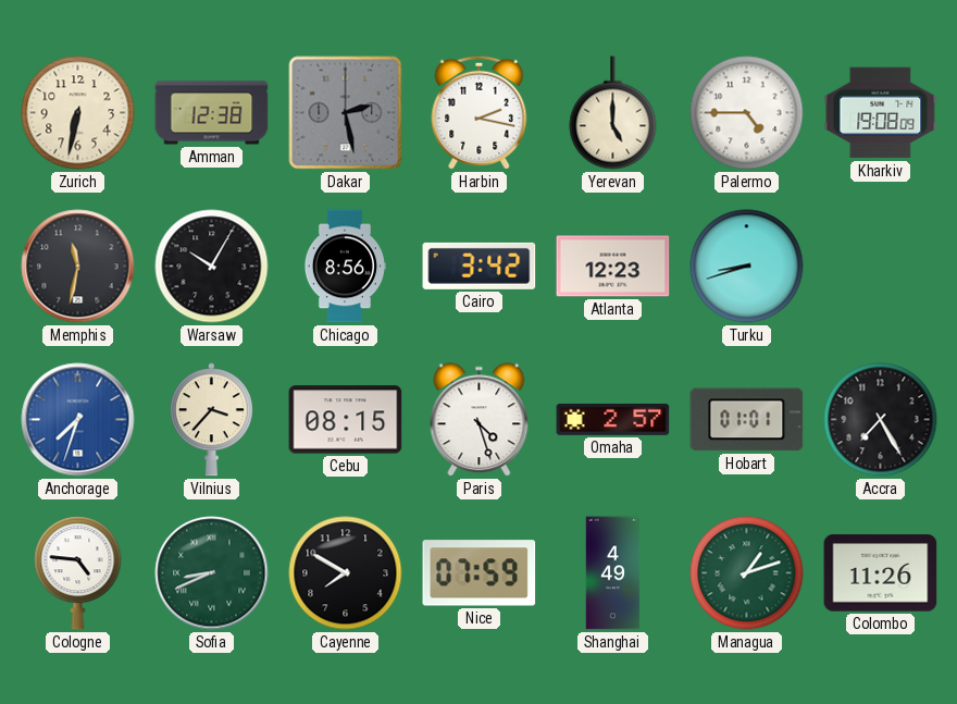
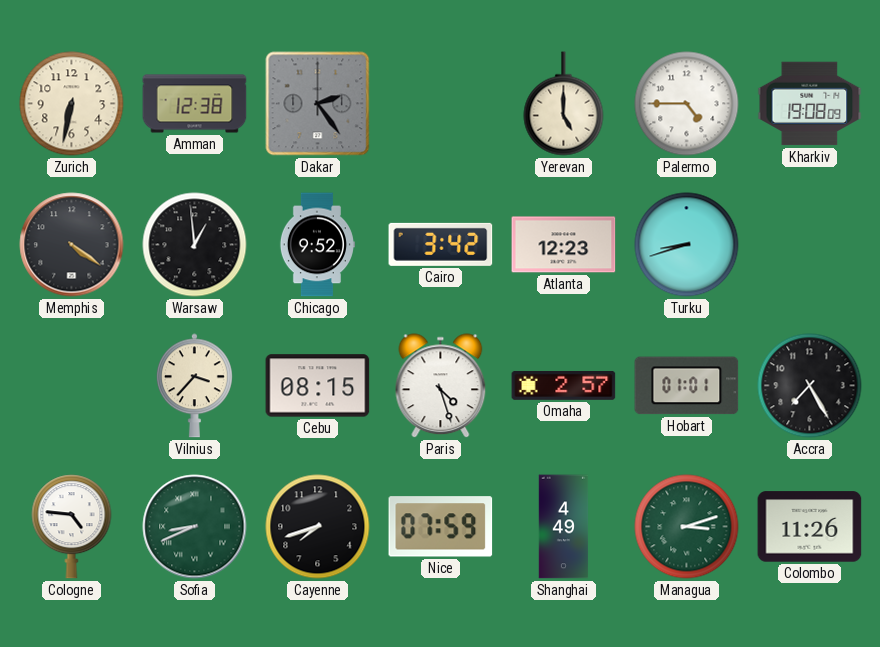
Dakar: 2:28 -> 2:24 (318, 104)
Harbin: 2:17 -> none (480, 112)
Memphis: 11:32 -> 4:21 (72, 245)
Warsaw: 10:05 -> 12:59 (195, 245)
Chicago: 8:56 -> 9:52 (317, 245)
Anchorage: 7:33 -> none (78, 420)
Cayenne: 7:50 -> 7:42 (318, 527)
Managua: 1:12 -> 3:12 (687, 527)
